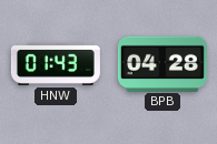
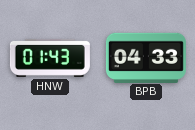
BPB: 04:28 -> 04:33 (146, 57)
